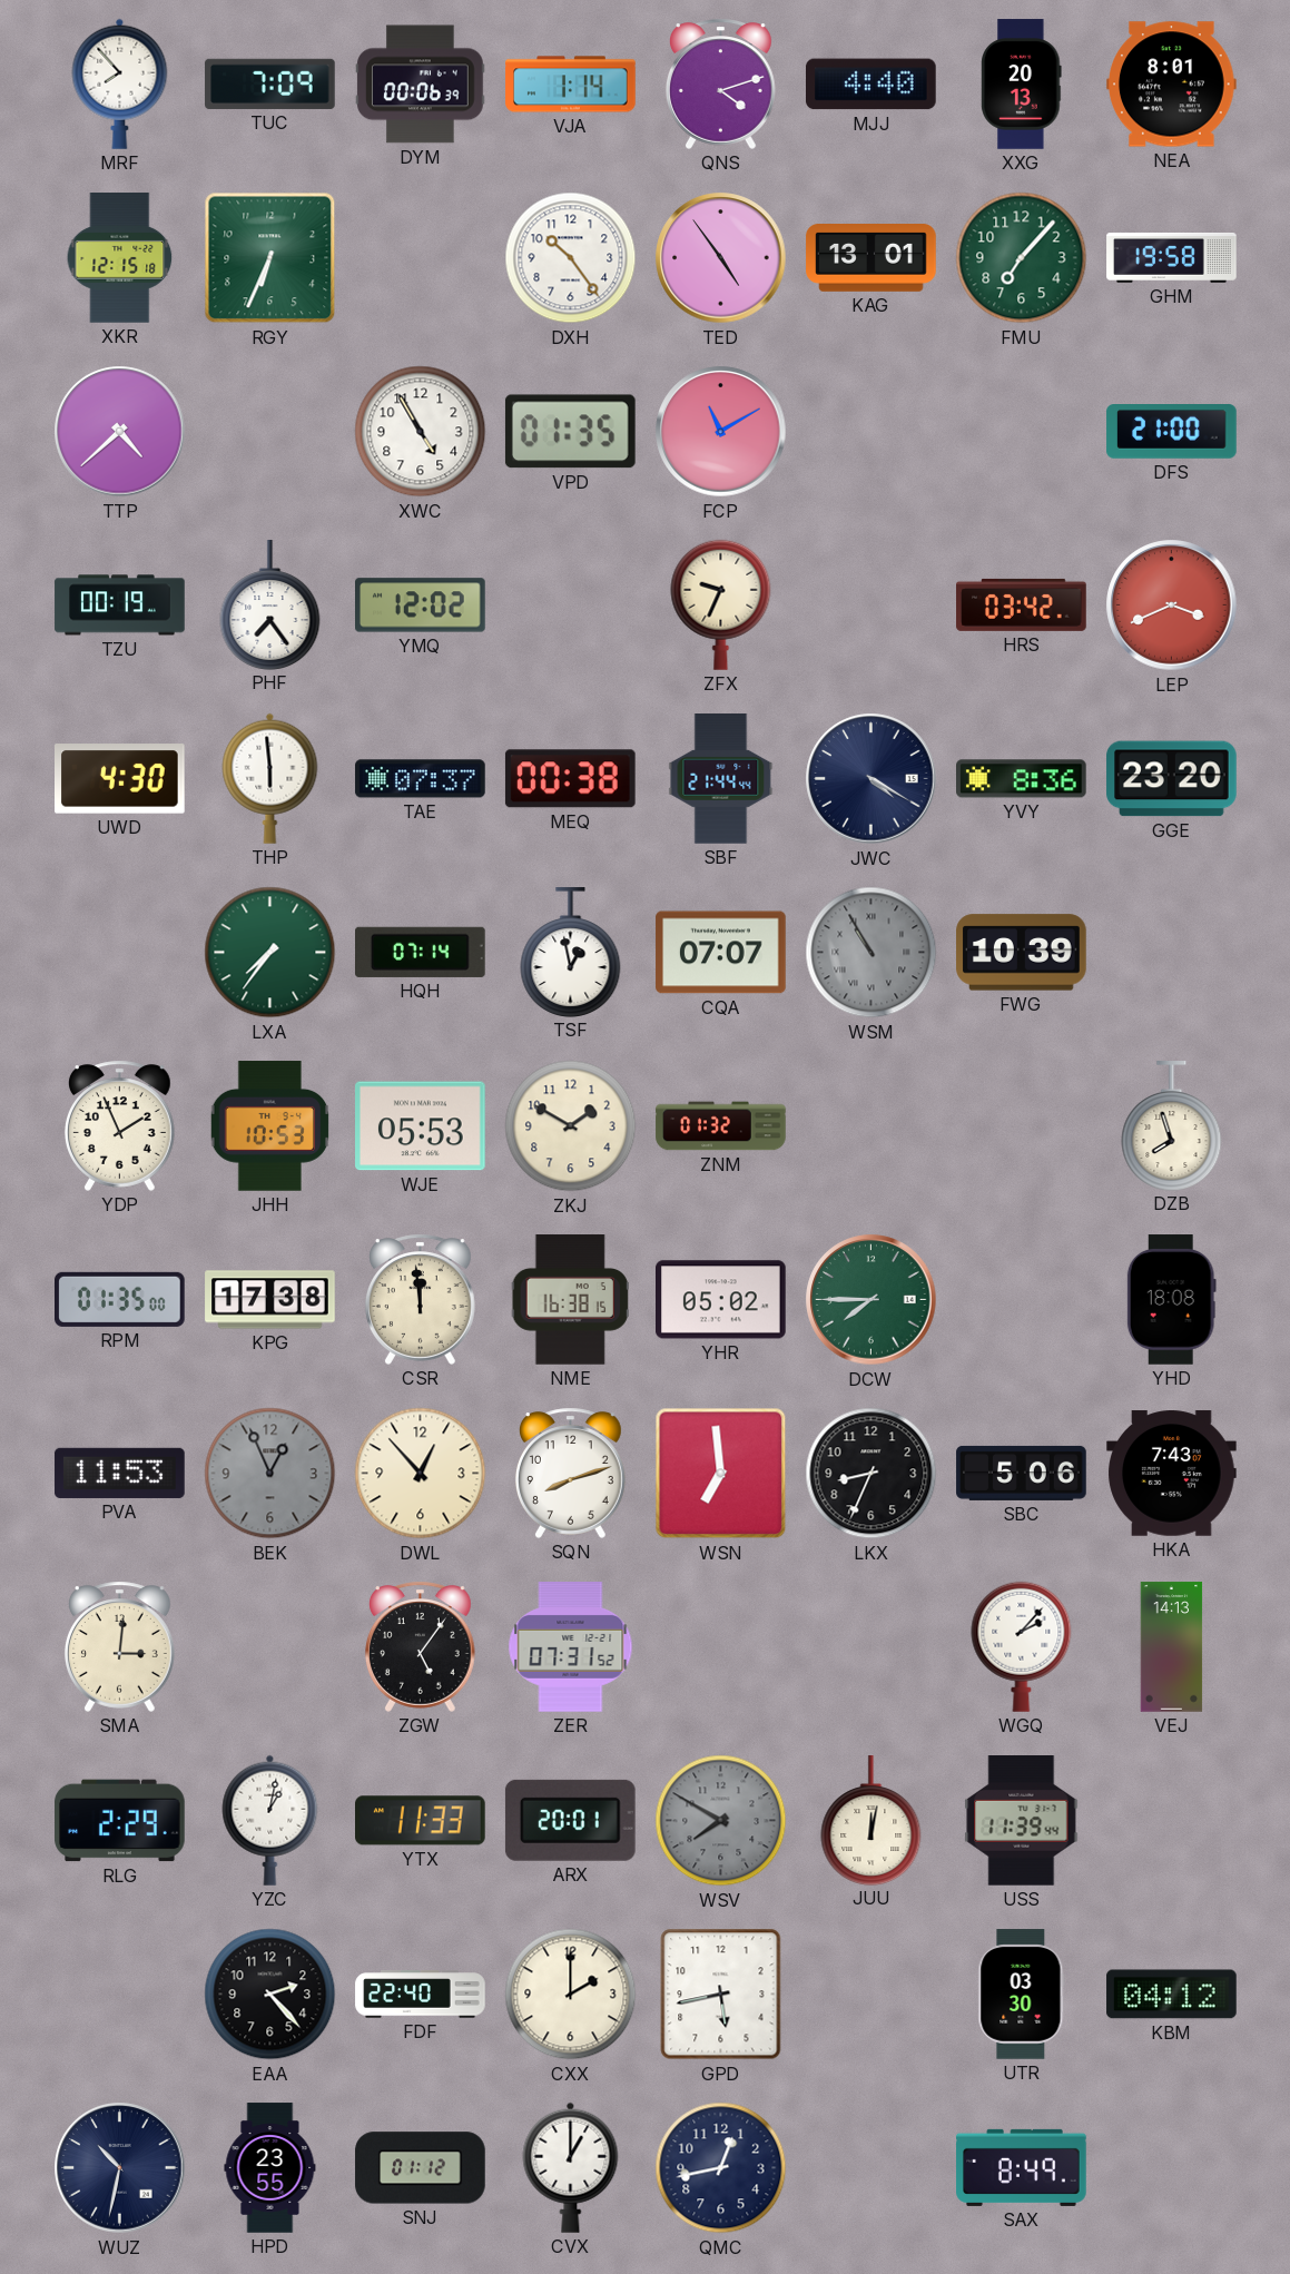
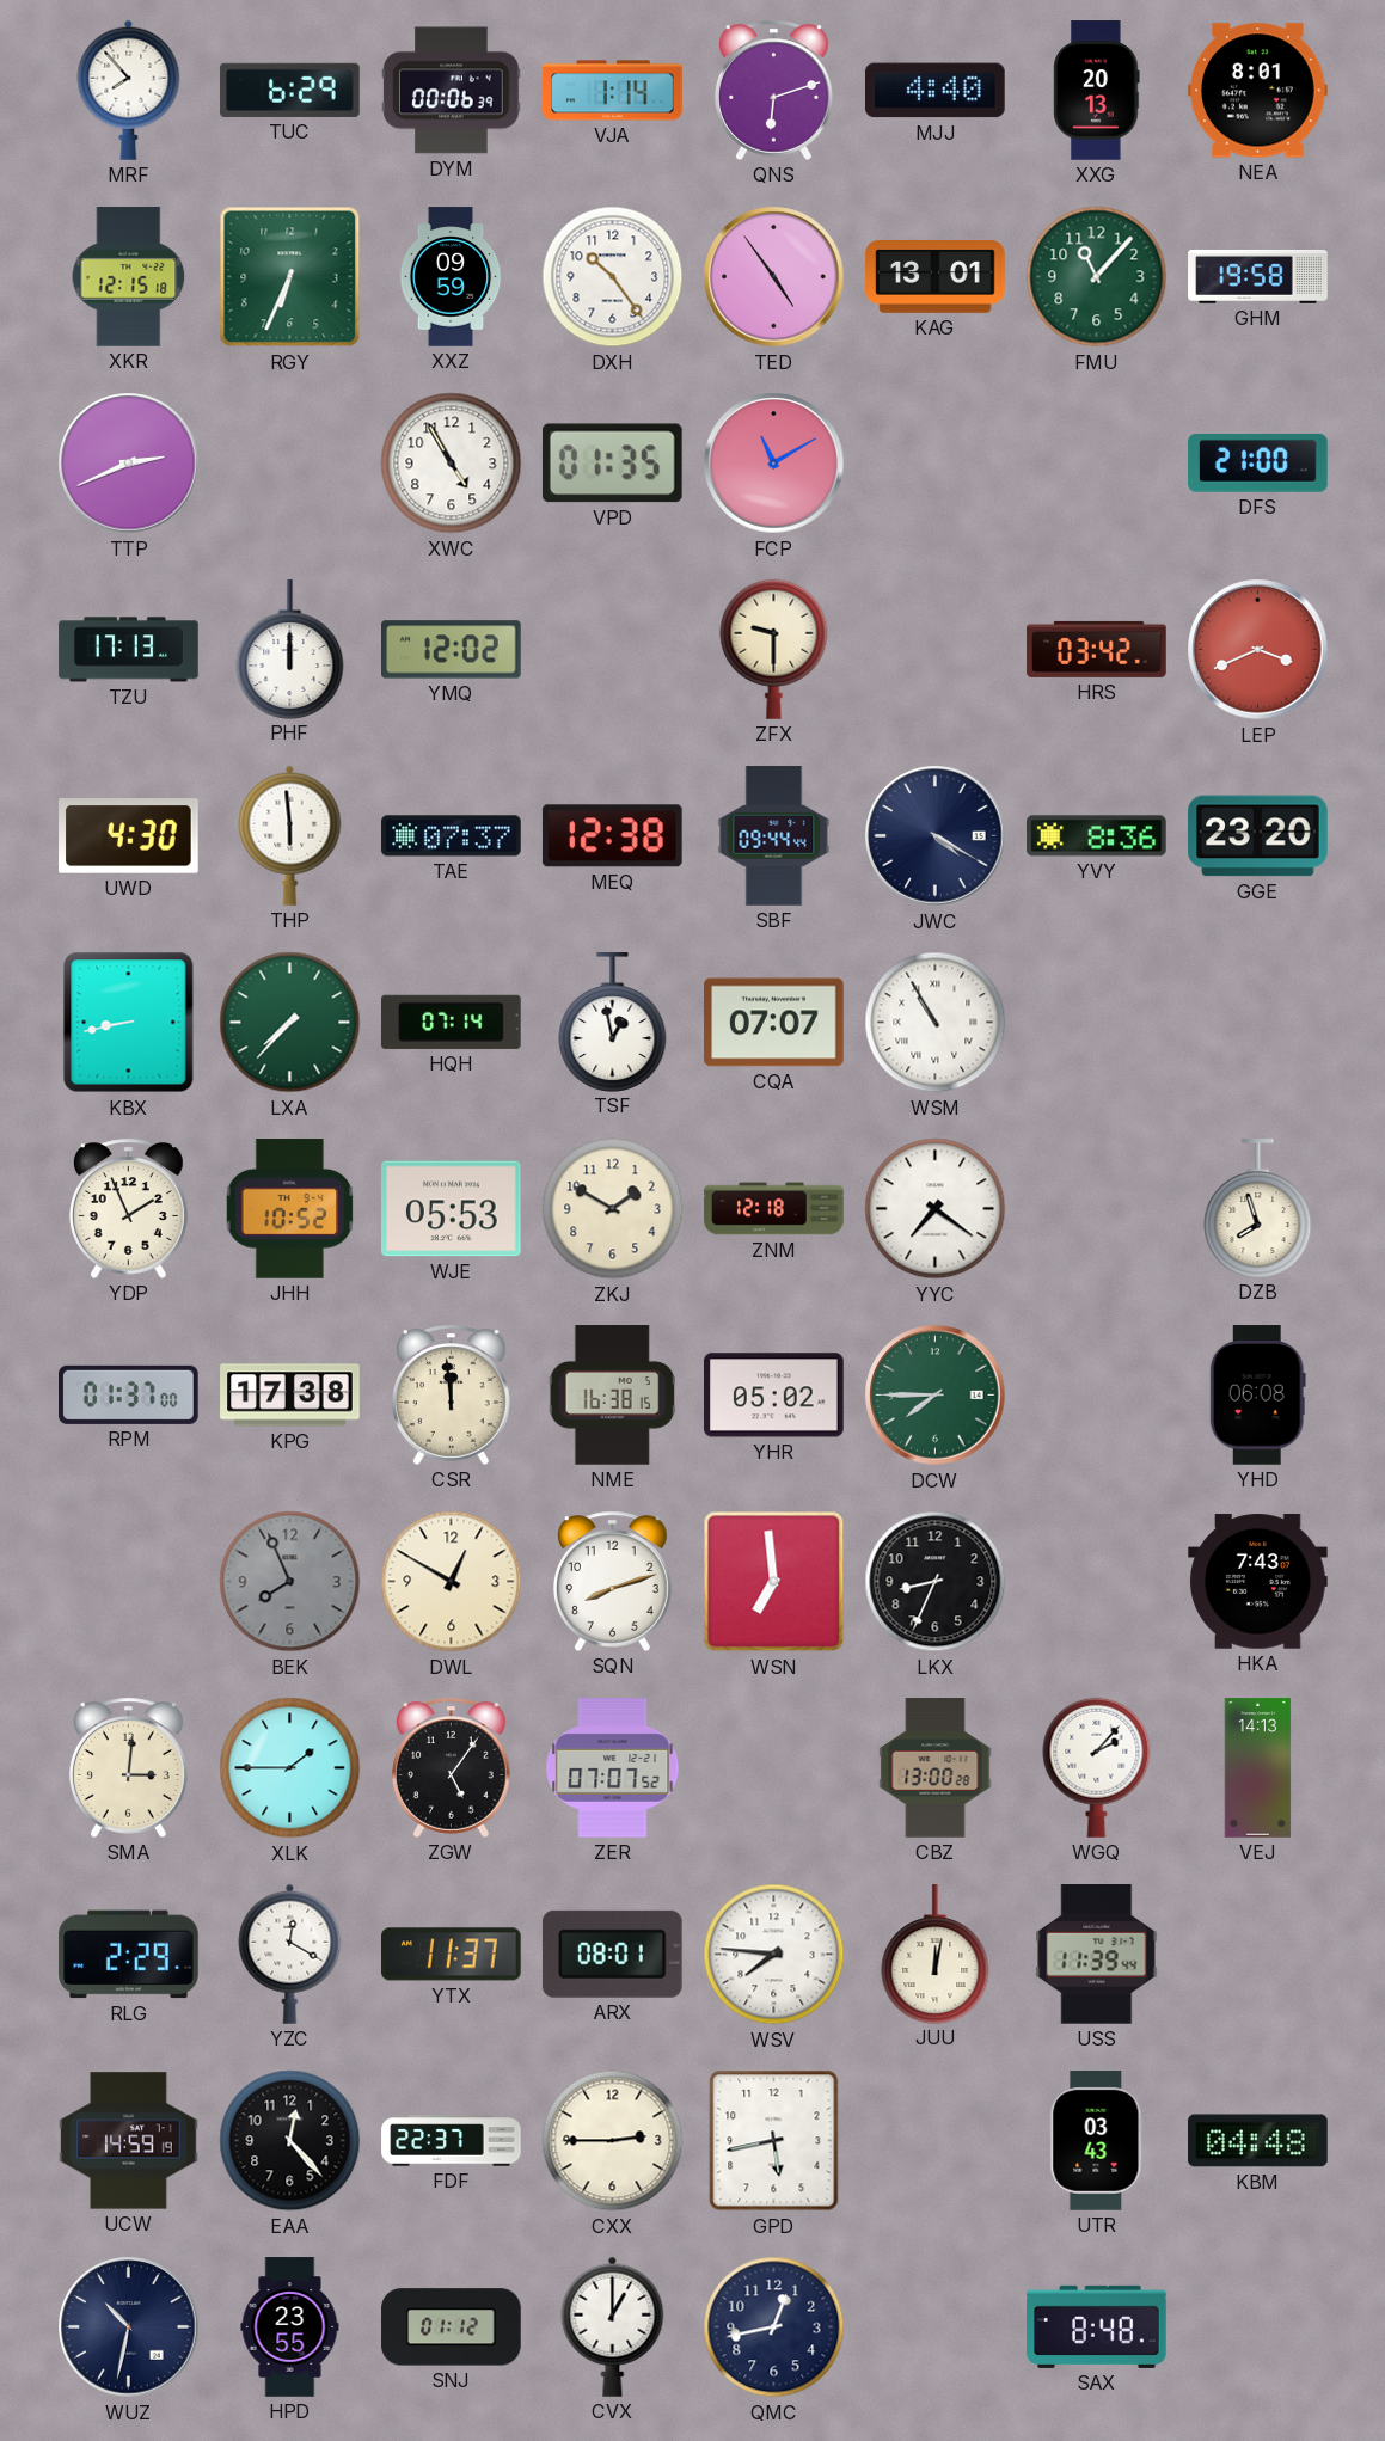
TUC: 7:09 -> 6:29 (290, 90)
QNS: 4:12 -> 6:12 (773, 90)
XXZ: none -> 09:59 (451, 277)
FMU: 7:07 -> 11:07 (1097, 277)
TTP: 4:38 -> 2:41 (129, 464)
TZU: 00:19 -> 17:13 (129, 650)
PHF: 7:24 -> 12:00 (290, 649)
ZFX: 9:34 -> 9:30 (774, 649)
MEQ: 00:38 -> 12:38 (612, 836)
SBF: 21:44 -> 09:44 (774, 836)
KBX: none -> 8:43 (129, 1023)
LXA: 7:36 -> 7:37 (290, 1023)
WSM dial: grey -> white (936, 1023)
FWG: 10:39 -> none (1022, 953)
JHH: 10:53 -> 10:52 (290, 1209)
ZNM: 01:32 -> 12:18 (774, 1209)
YYC: none -> 7:21 (936, 1209)
RPM: 01:35 -> 01:37 (129, 1394)
YHD: 18:08 -> 06:08 (1257, 1396)
PVA: 11:53 -> none (120, 1473)
BEK: 12:56 -> 7:56 (290, 1582)
DWL: 12:53 -> 12:50 (452, 1582)
SBC: 5:06 -> none (1022, 1473)
XLK: none -> 1:45 (290, 1768)
ZER: 07:31 -> 07:07 (613, 1768)
CBZ: none -> 13:00 (936, 1768)
YZC: 1:02 -> 12:20 (290, 1954)
YTX: 11:33 -> 11:37 (452, 1955)
ARX: 20:01 -> 08:01 (612, 1954)
WSV: 7:50 -> 7:46 (774, 1955)
WSV dial: grey -> white (774, 1955)
UCW: none -> 14:59 (129, 2141)
EAA: 2:23 -> 12:23 (290, 2141)
FDF: 22:40 -> 22:37 (452, 2141)
CXX: 2:00 -> 2:45 (613, 2141)
UTR: 03:30 -> 03:43 (1097, 2141)
KBM: 04:12 -> 04:48 (1258, 2141)
SAX: 8:49 -> 8:48 (1097, 2326)
